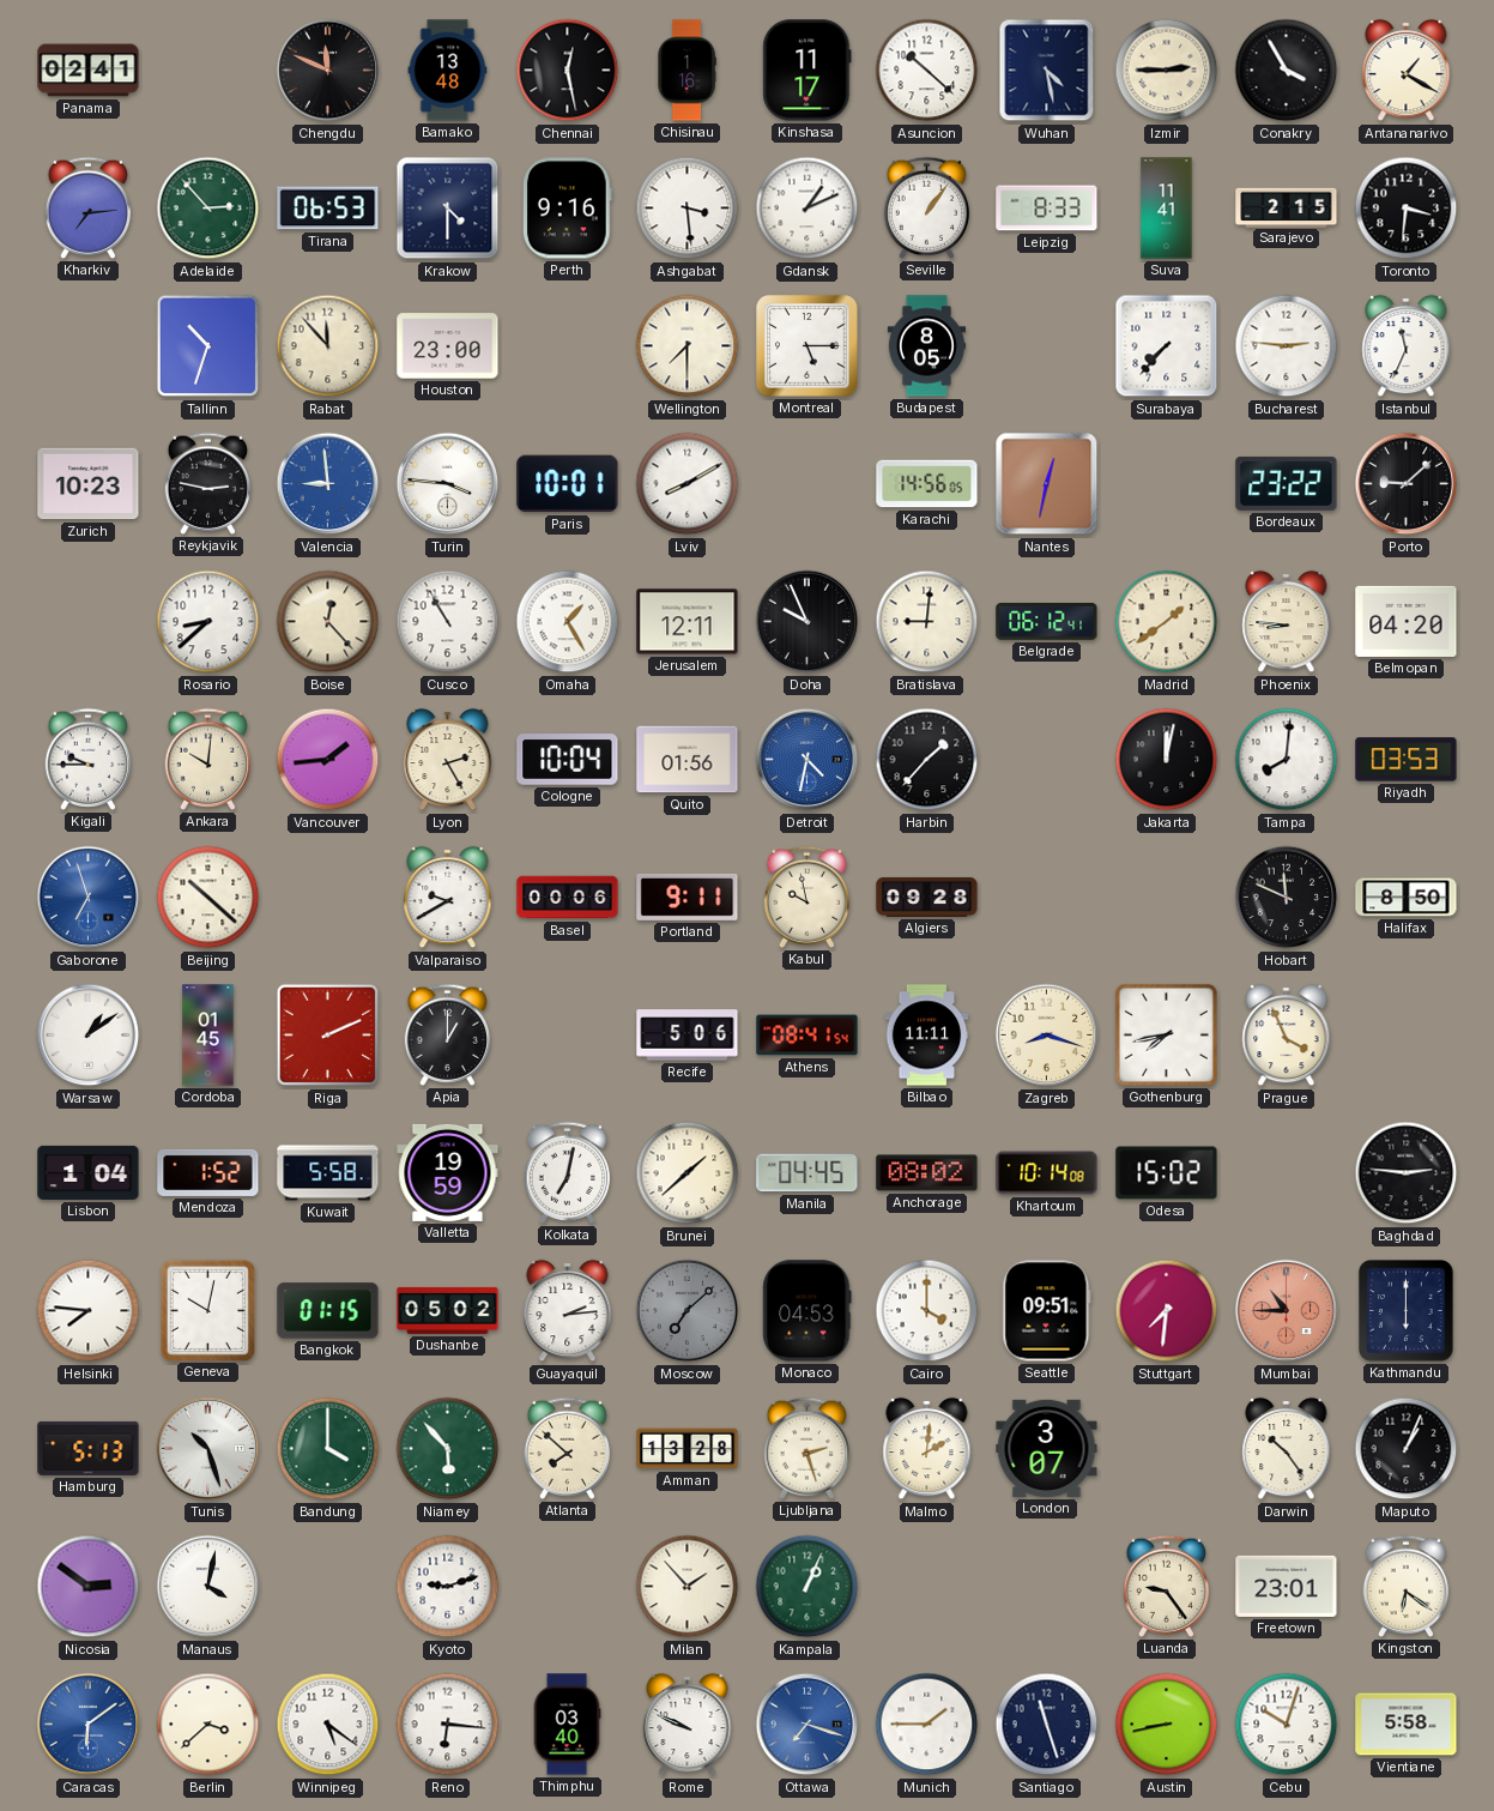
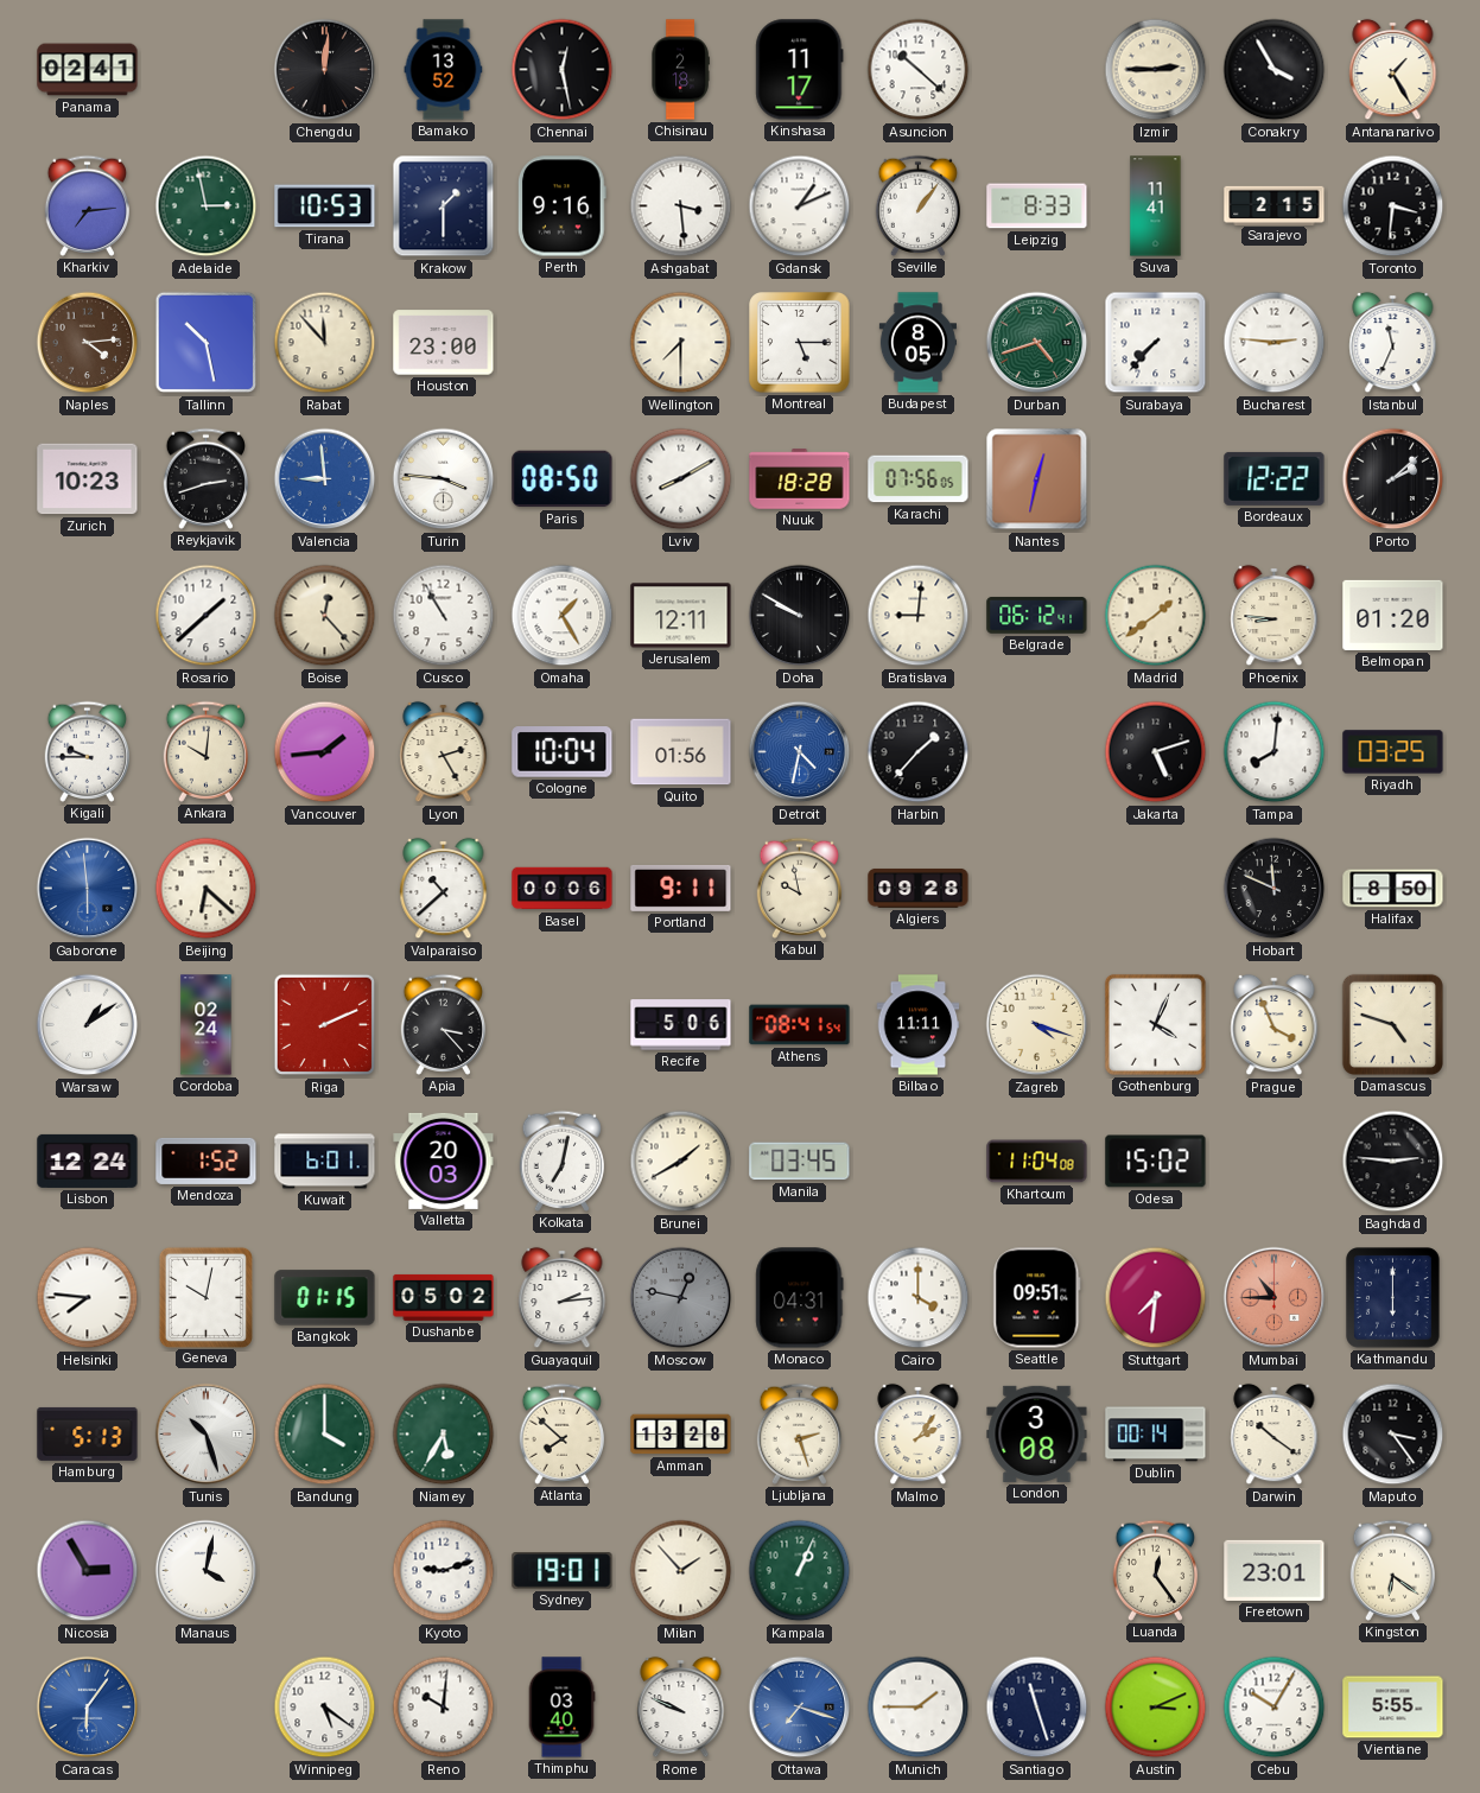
Chengdu: 11:49 -> 12:01 (325, 70)
Bamako: 13:48 -> 13:52 (444, 70)
Chisinau: 1:16 -> 2:18 (680, 70)
Wuhan: 4:28 -> none (1047, 71)
Antananarivo: 1:20 -> 1:25 (1393, 70)
Adelaide: 2:53 -> 2:58 (207, 206)
Tirana: 06:53 -> 10:53 (325, 206)
Krakow: 4:30 -> 1:30 (444, 206)
Naples: none -> 4:14 (88, 343)
Tallinn: 10:33 -> 10:28 (207, 343)
Durban: none -> 4:42 (1037, 343)
Reykjavik: 2:47 -> 2:42 (205, 478)
Paris: 10:01 -> 08:50 (563, 479)
Nuuk: none -> 18:28 (800, 479)
Karachi: 14:56 -> 07:56 (919, 479)
Bordeaux: 23:22 -> 12:22 (1275, 478)
Porto: 9:08 -> 2:08 (1393, 479)
Rosario: 8:38 -> 1:38 (207, 616)
Doha: 9:56 -> 9:50 (800, 616)
Belmopan: 04:20 -> 01:20 (1393, 615)
Jakarta: 12:02 -> 5:12 (1156, 752)
Riyadh: 03:53 -> 03:25 (1393, 752)
Gaborone: 6:57 -> 5:59 (88, 889)
Beijing: 10:22 -> 6:22 (207, 889)
Valparaiso: 9:40 -> 10:38 (444, 889)
Cordoba: 01:45 -> 02:24 (207, 1025)
Apia: 1:00 -> 3:23 (443, 1024)
Zagreb: 8:18 -> 4:18 (1037, 1025)
Gothenburg: 7:43 -> 4:04 (1155, 1024)
Damascus: none -> 4:48 (1392, 1024)
Lisbon: 1:04 -> 12:24 (88, 1161)
Kuwait: 5:58 -> 6:01 (325, 1162)
Valletta: 19:59 -> 20:03 (444, 1161)
Brunei: 1:38 -> 1:40 (681, 1162)
Manila: 04:45 -> 03:45 (800, 1162)
Anchorage: 08:02 -> none (927, 1173)
Khartoum: 10:14 -> 11:04 (1037, 1162)
Moscow: 7:08 -> 12:47 (681, 1298)
Monaco: 04:53 -> 04:31 (800, 1298)
Niamey: 5:53 -> 5:35 (444, 1435)
Malmo: 2:01 -> 2:06 (919, 1435)
London: 3:07 -> 3:08 (1037, 1433)
Dublin: none -> 00:14 (1156, 1435)
Darwin: 10:24 -> 10:21 (1275, 1435)
Maputo: 1:04 -> 3:24 (1393, 1435)
Nicosia: 2:51 -> 2:55 (88, 1571)
Sydney: none -> 19:01 (563, 1571)
Luanda: 9:24 -> 12:24 (1155, 1570)
Caracas: 6:09 -> 6:06 (88, 1708)
Berlin: 3:38 -> none (208, 1725)
Reno: 6:16 -> 10:01 (444, 1708)
Austin: 8:43 -> 3:11 (1156, 1708)
Cebu: 10:03 -> 10:05 (1275, 1708)
Vientiane: 5:58 -> 5:55 (1393, 1708)
